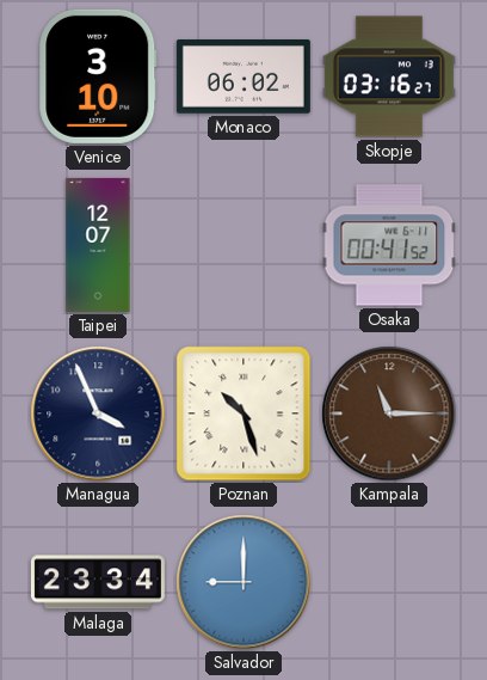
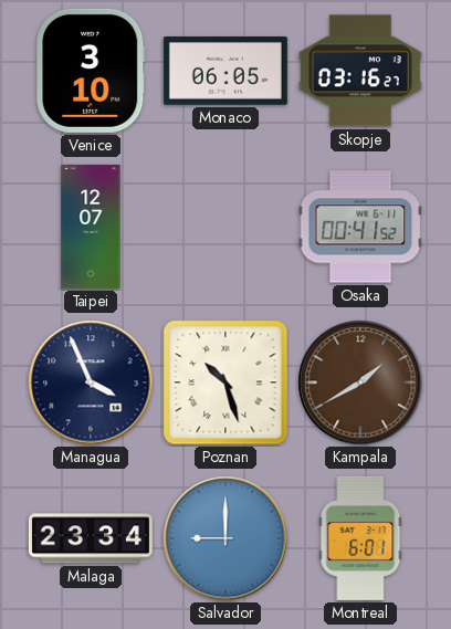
Monaco: 06:02 -> 06:05 (225, 72)
Kampala: 11:15 -> 1:40 (360, 382)
Montreal: none -> 6:01 (360, 538)
